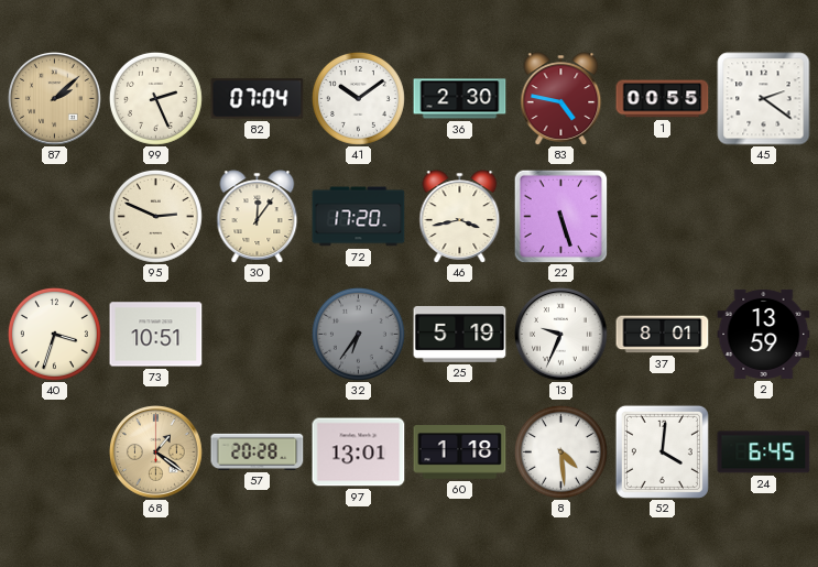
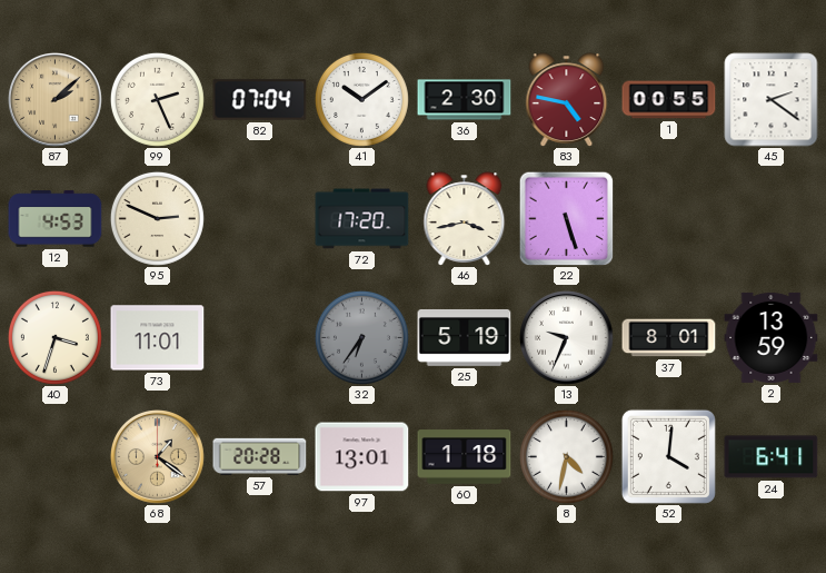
12: none -> 4:53 (56, 219)
30: 12:06 -> none (258, 217)
73: 10:51 -> 11:01 (158, 338)
8: 4:29 -> 4:32 (566, 456)
24: 6:45 -> 6:41 (772, 457)
